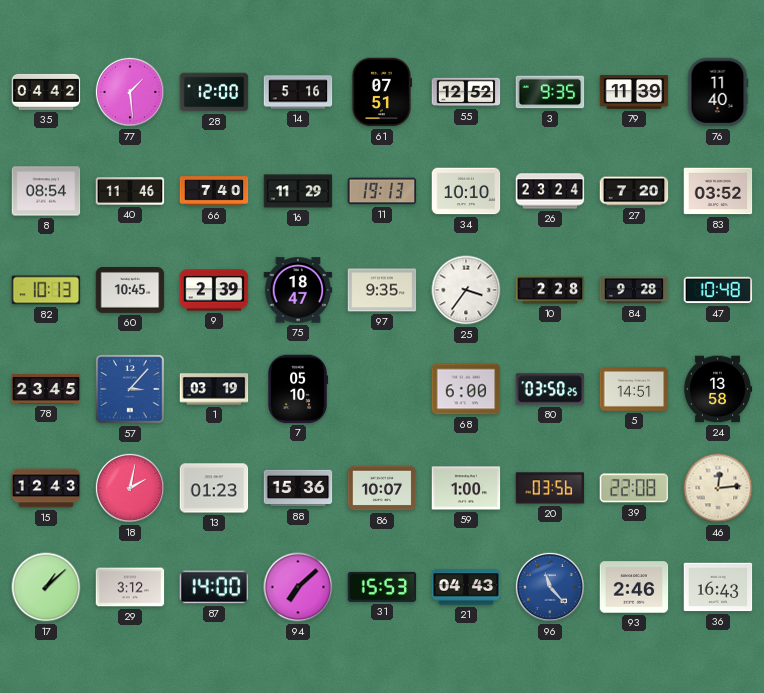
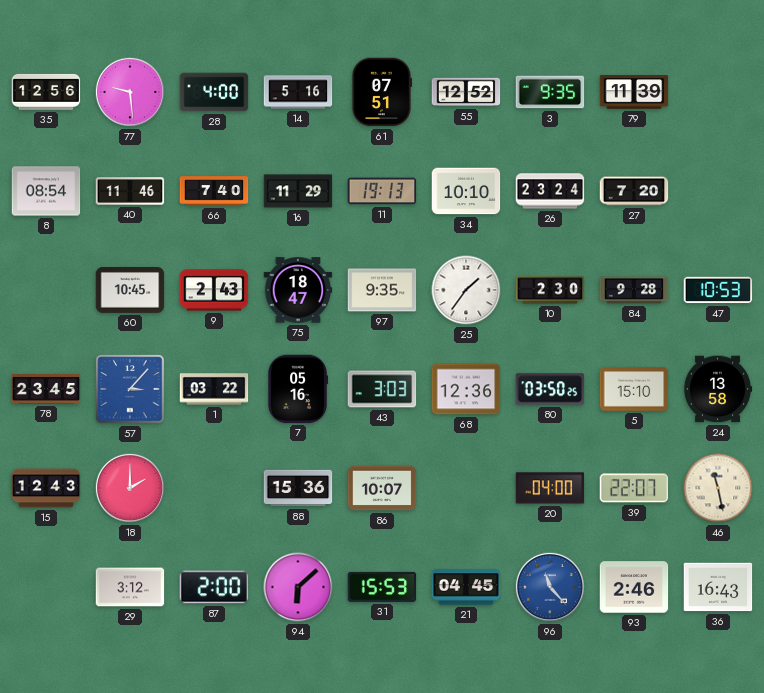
35: 04:42 -> 12:56 (46, 92)
77: 1:29 -> 9:29 (130, 92)
28: 12:00 -> 4:00 (214, 92)
76: 11:40 -> none (718, 92)
83: 03:52 -> none (718, 191)
82: 10:13 -> none (46, 290)
9: 2:39 -> 2:43 (214, 290)
25: 3:36 -> 1:36 (466, 290)
10: 2:28 -> 2:30 (550, 290)
47: 10:48 -> 10:53 (718, 290)
1: 03:19 -> 03:22 (214, 389)
7: 05:10 -> 05:16 (298, 389)
43: none -> 3:03 (382, 389)
68: 6:00 -> 12:36 (466, 389)
5: 14:51 -> 15:10 (634, 389)
18: 2:02 -> 2:00 (130, 488)
13: 01:23 -> none (214, 488)
59: 1:00 -> none (466, 488)
20: 03:56 -> 04:00 (550, 488)
39: 22:08 -> 22:07 (634, 488)
46: 12:14 -> 11:28 (718, 488)
17: 1:08 -> none (46, 587)
87: 14:00 -> 2:00 (214, 587)
94: 7:08 -> 6:08 (298, 587)
21: 04:43 -> 04:45 (466, 587)
